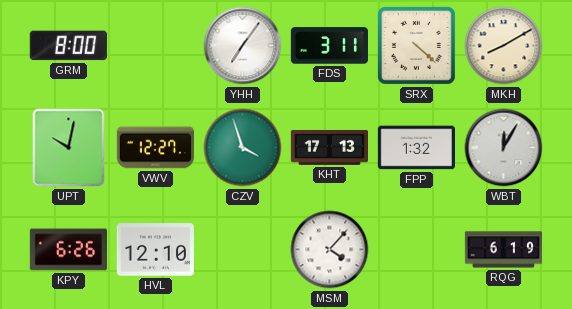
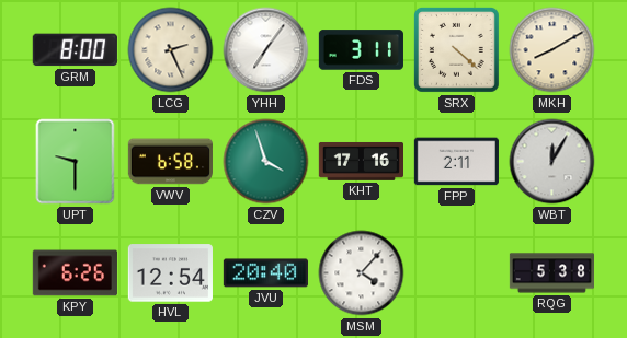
LCG: none -> 2:26 (171, 50)
UPT: 10:02 -> 9:30 (76, 162)
VWV: 12:27 -> 6:58 (170, 162)
KHT: 17:13 -> 17:16 (361, 161)
FPP: 1:32 -> 2:11 (456, 162)
HVL: 12:10 -> 12:54 (170, 273)
JVU: none -> 20:40 (265, 273)
RQG: 6:19 -> 5:38 (551, 273)
